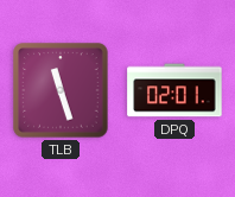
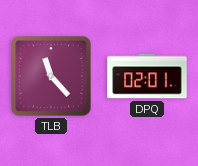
TLB: 11:27 -> 11:23 (51, 76)
